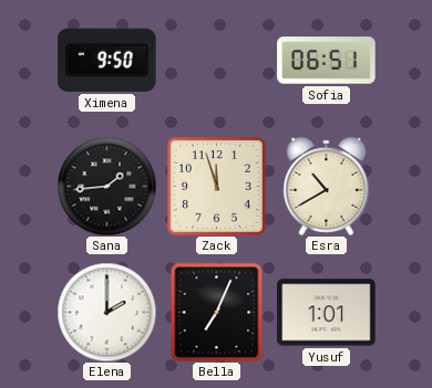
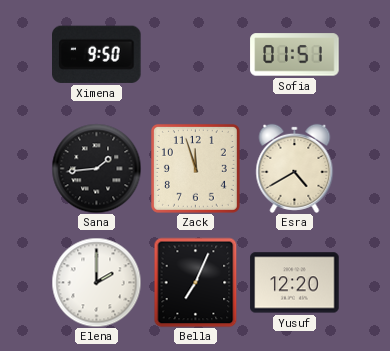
Sofia: 06:51 -> 01:51 (295, 55)
Esra: 10:40 -> 4:40 (295, 168)
Yusuf: 1:01 -> 12:20 (295, 283)
